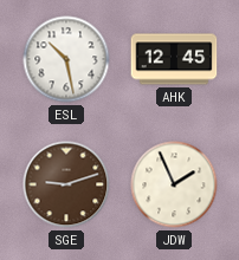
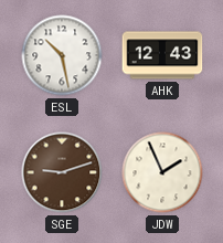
AHK: 12:45 -> 12:43 (162, 55)
